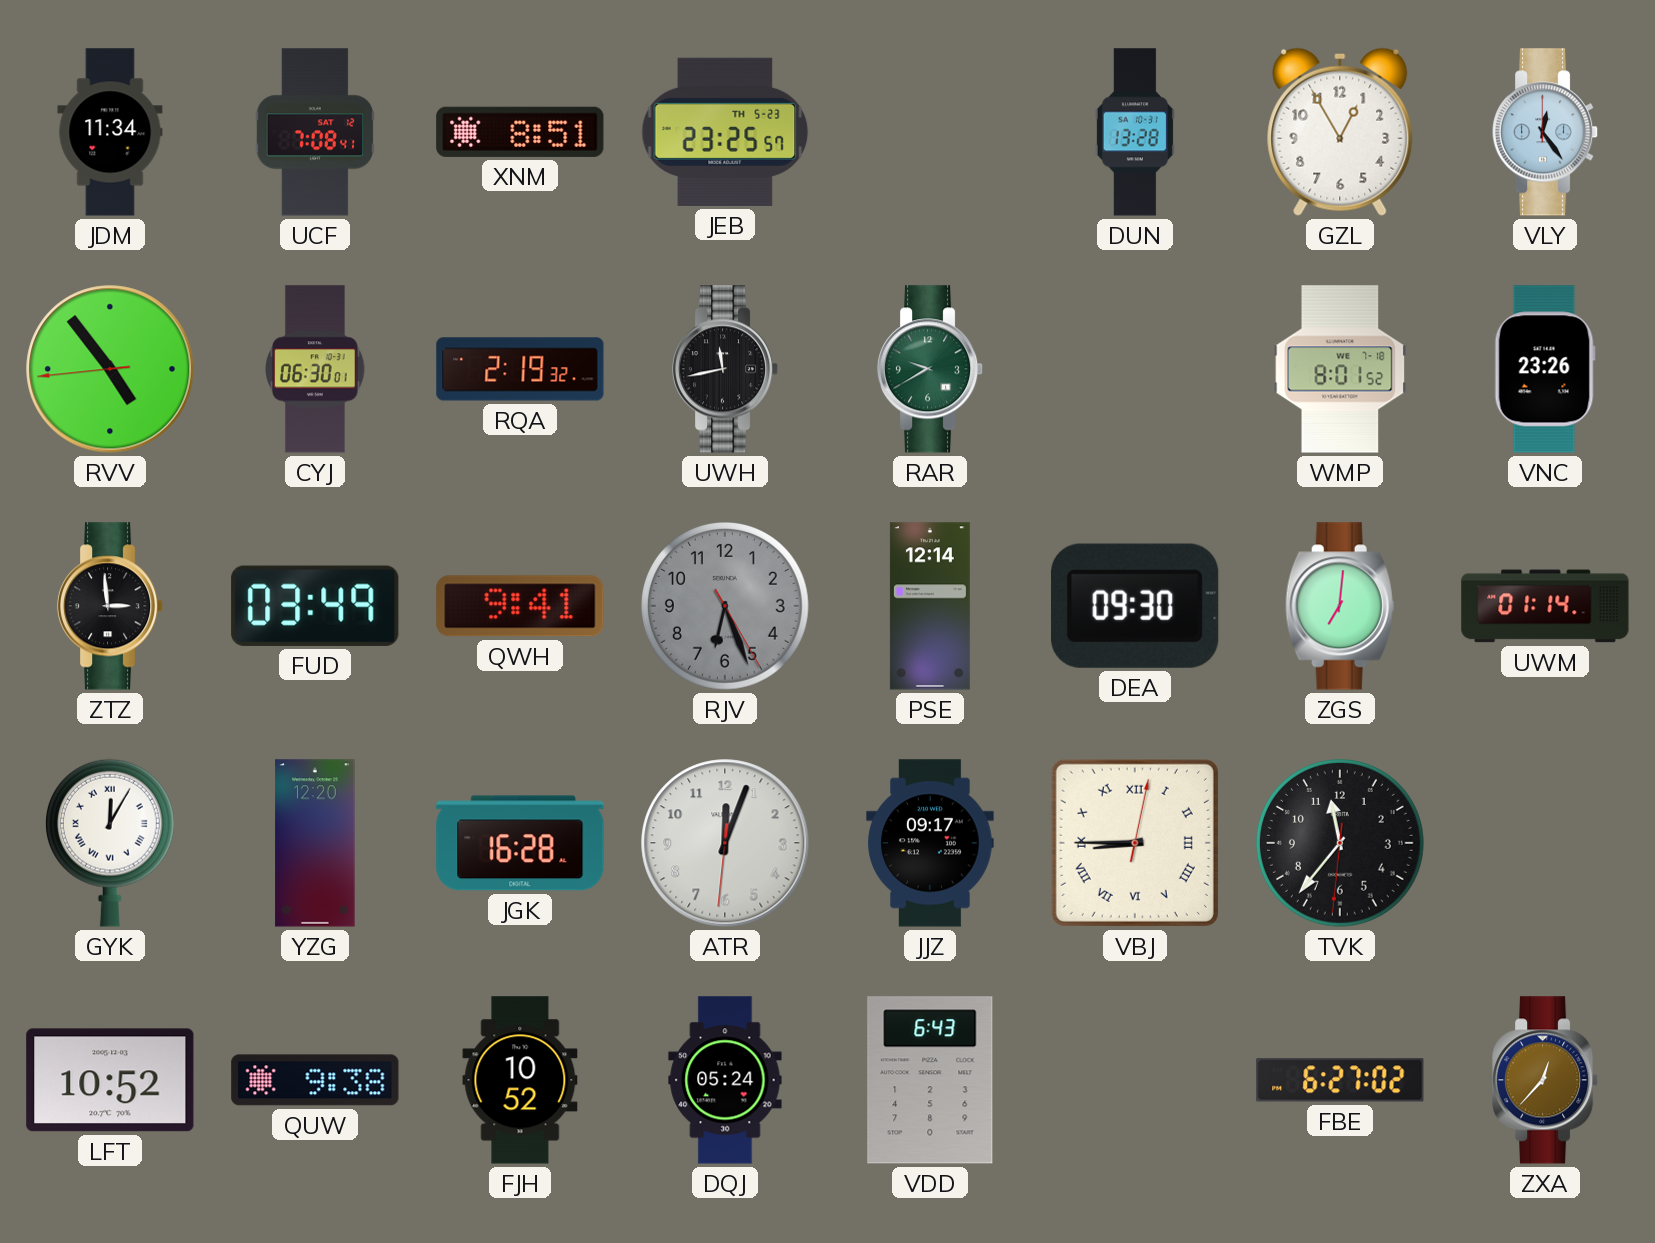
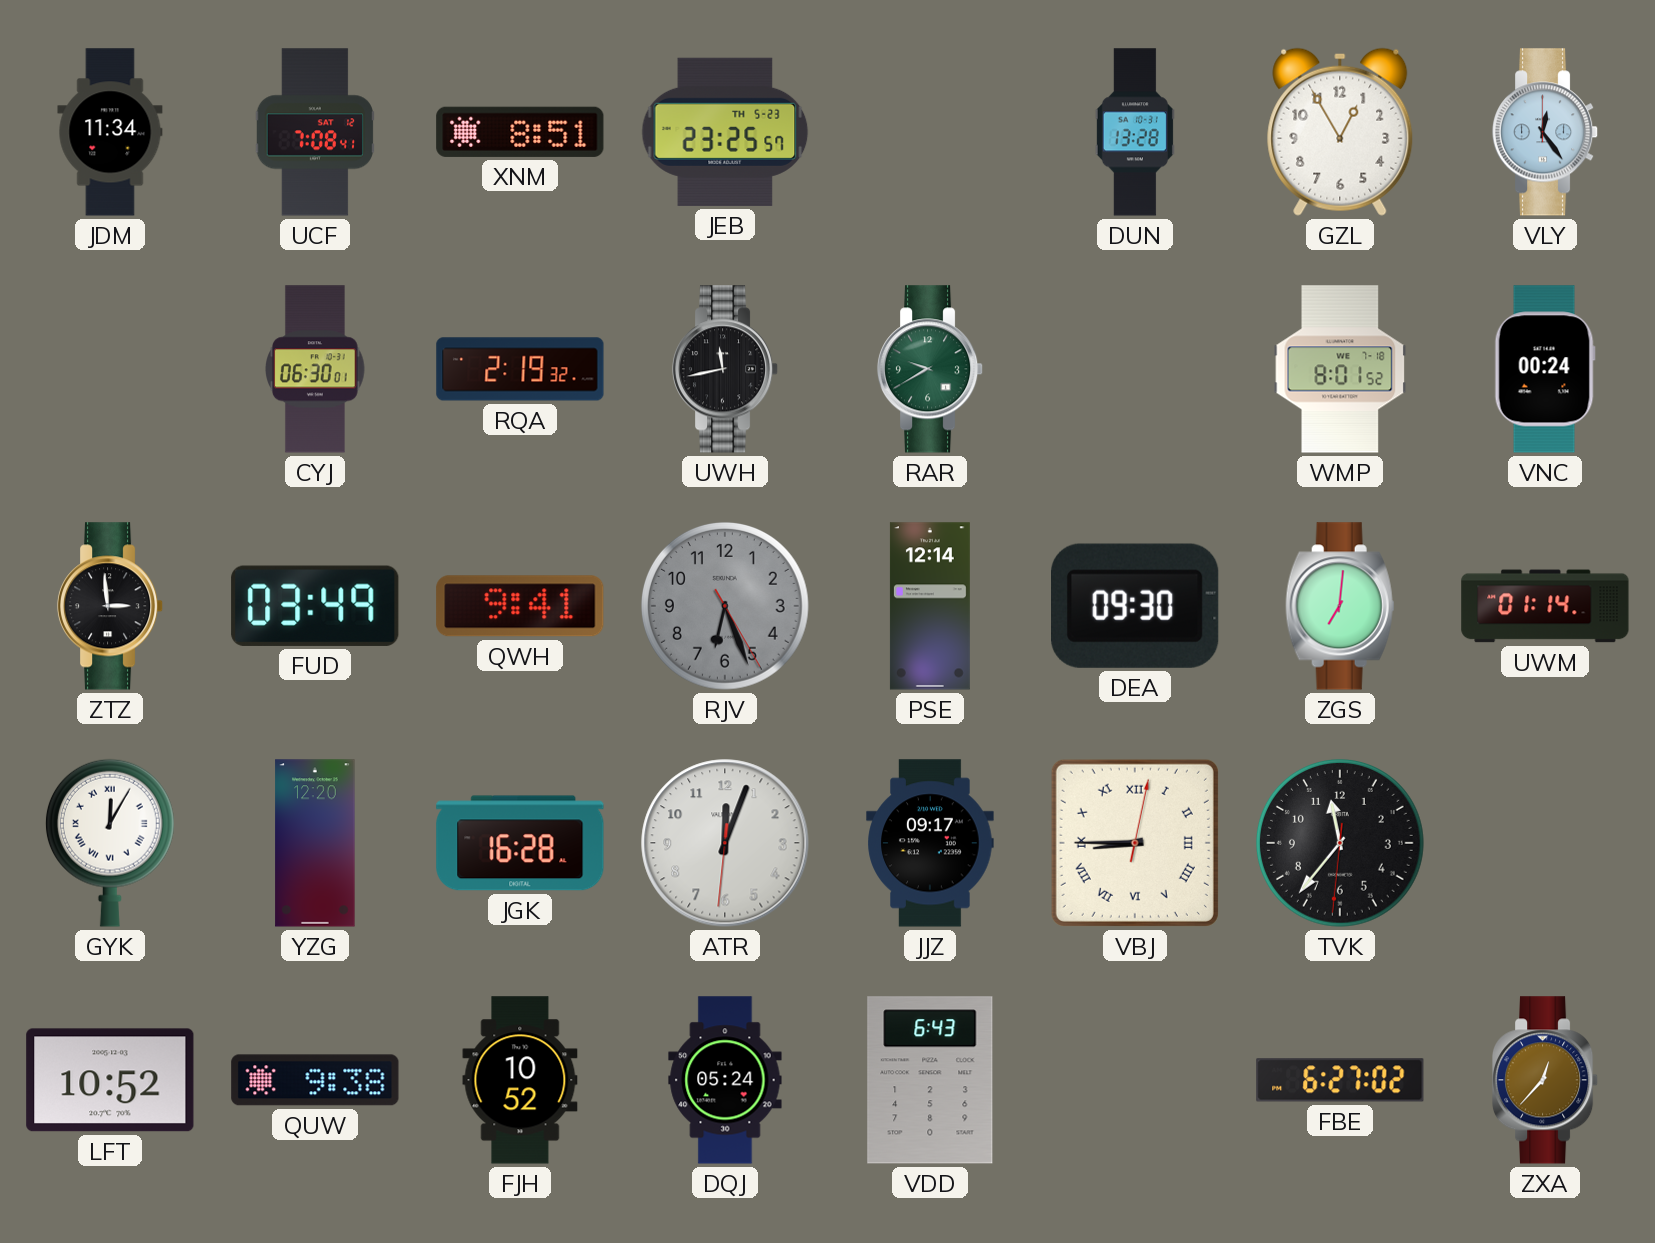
RVV: 4:53 -> none (110, 369)
VNC: 23:26 -> 00:24 (1545, 369)
